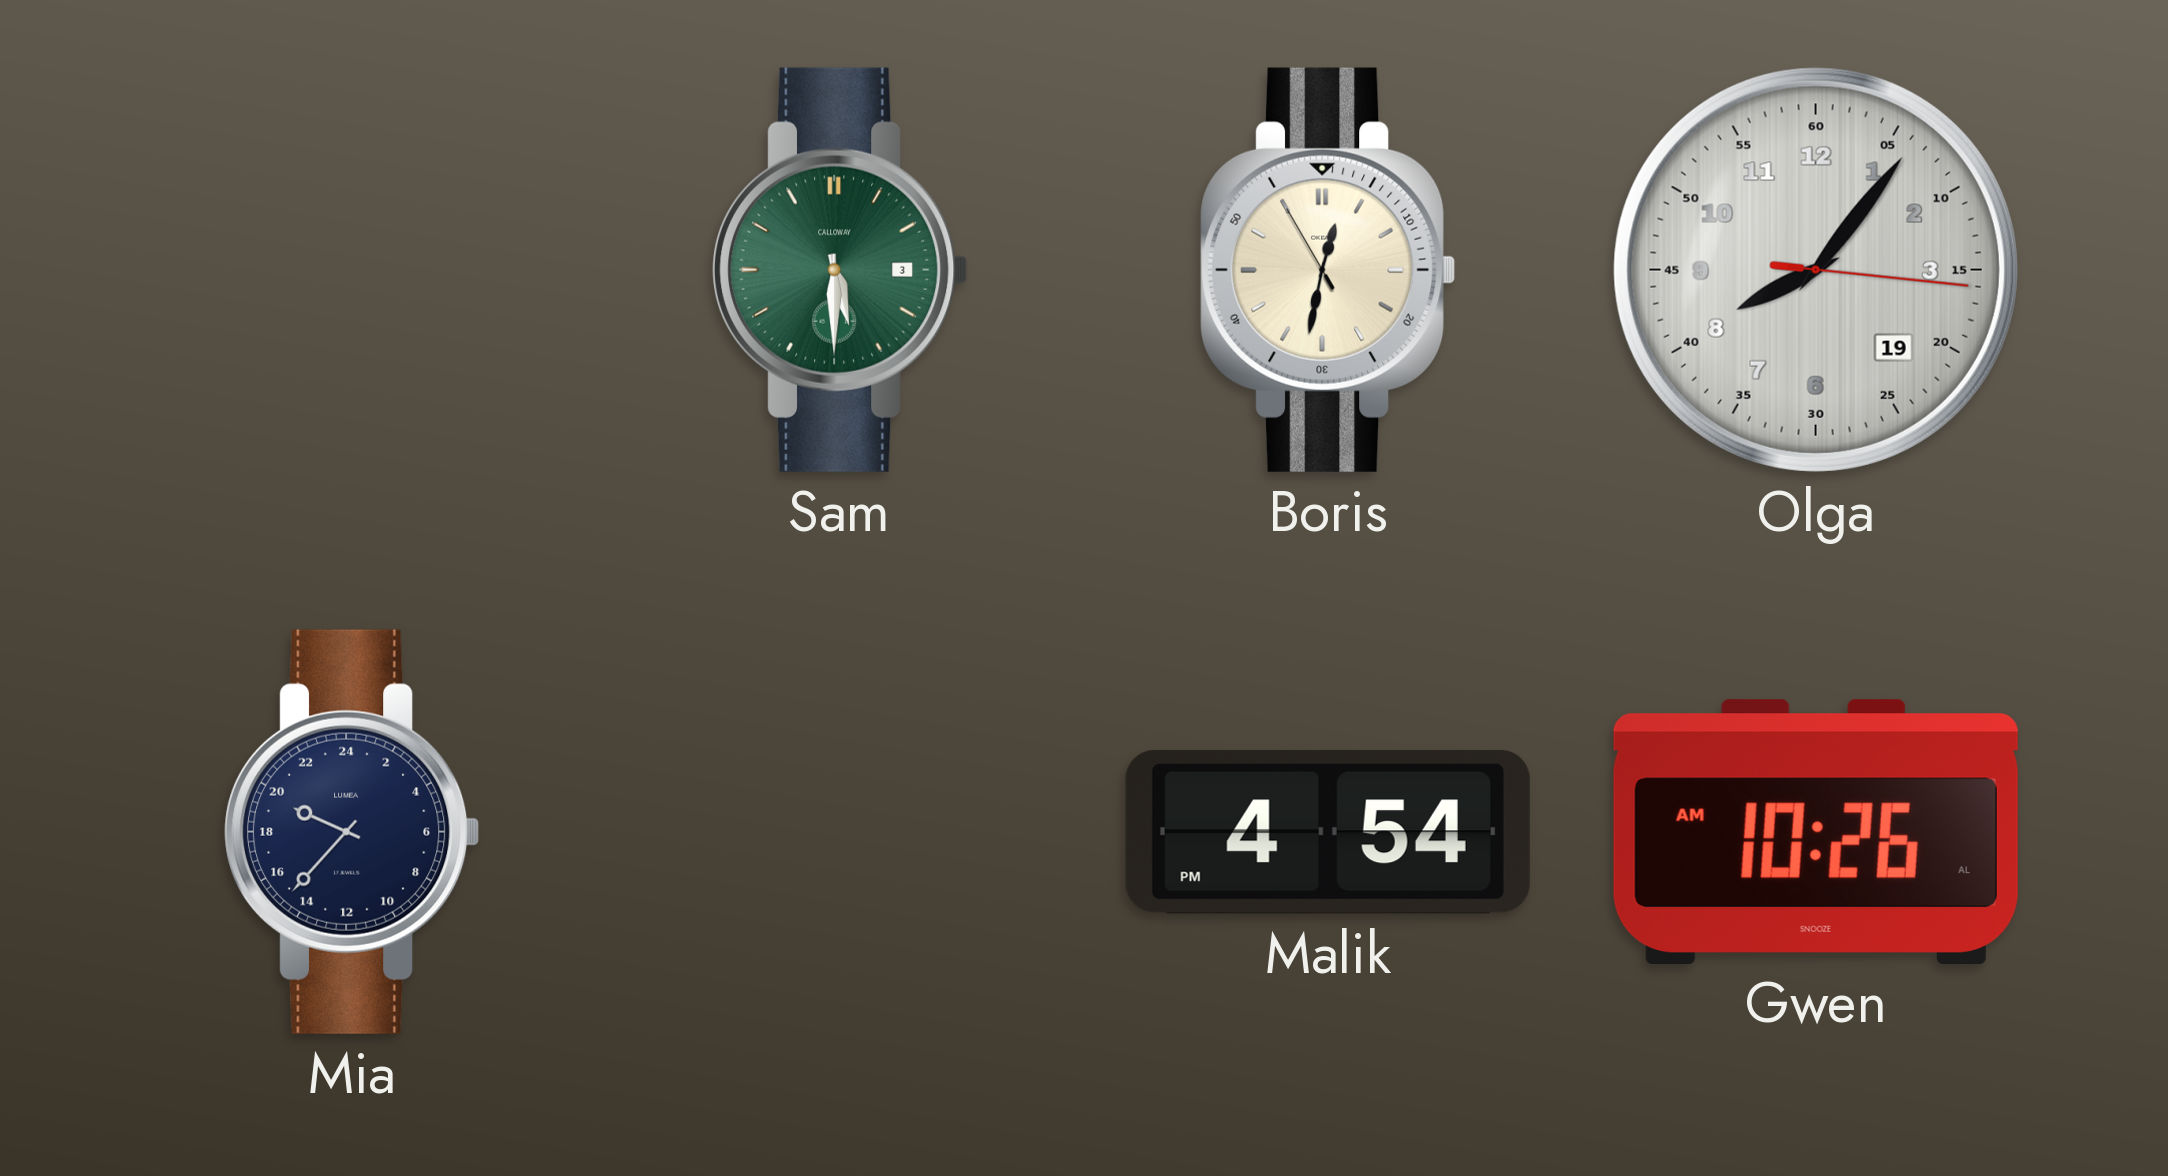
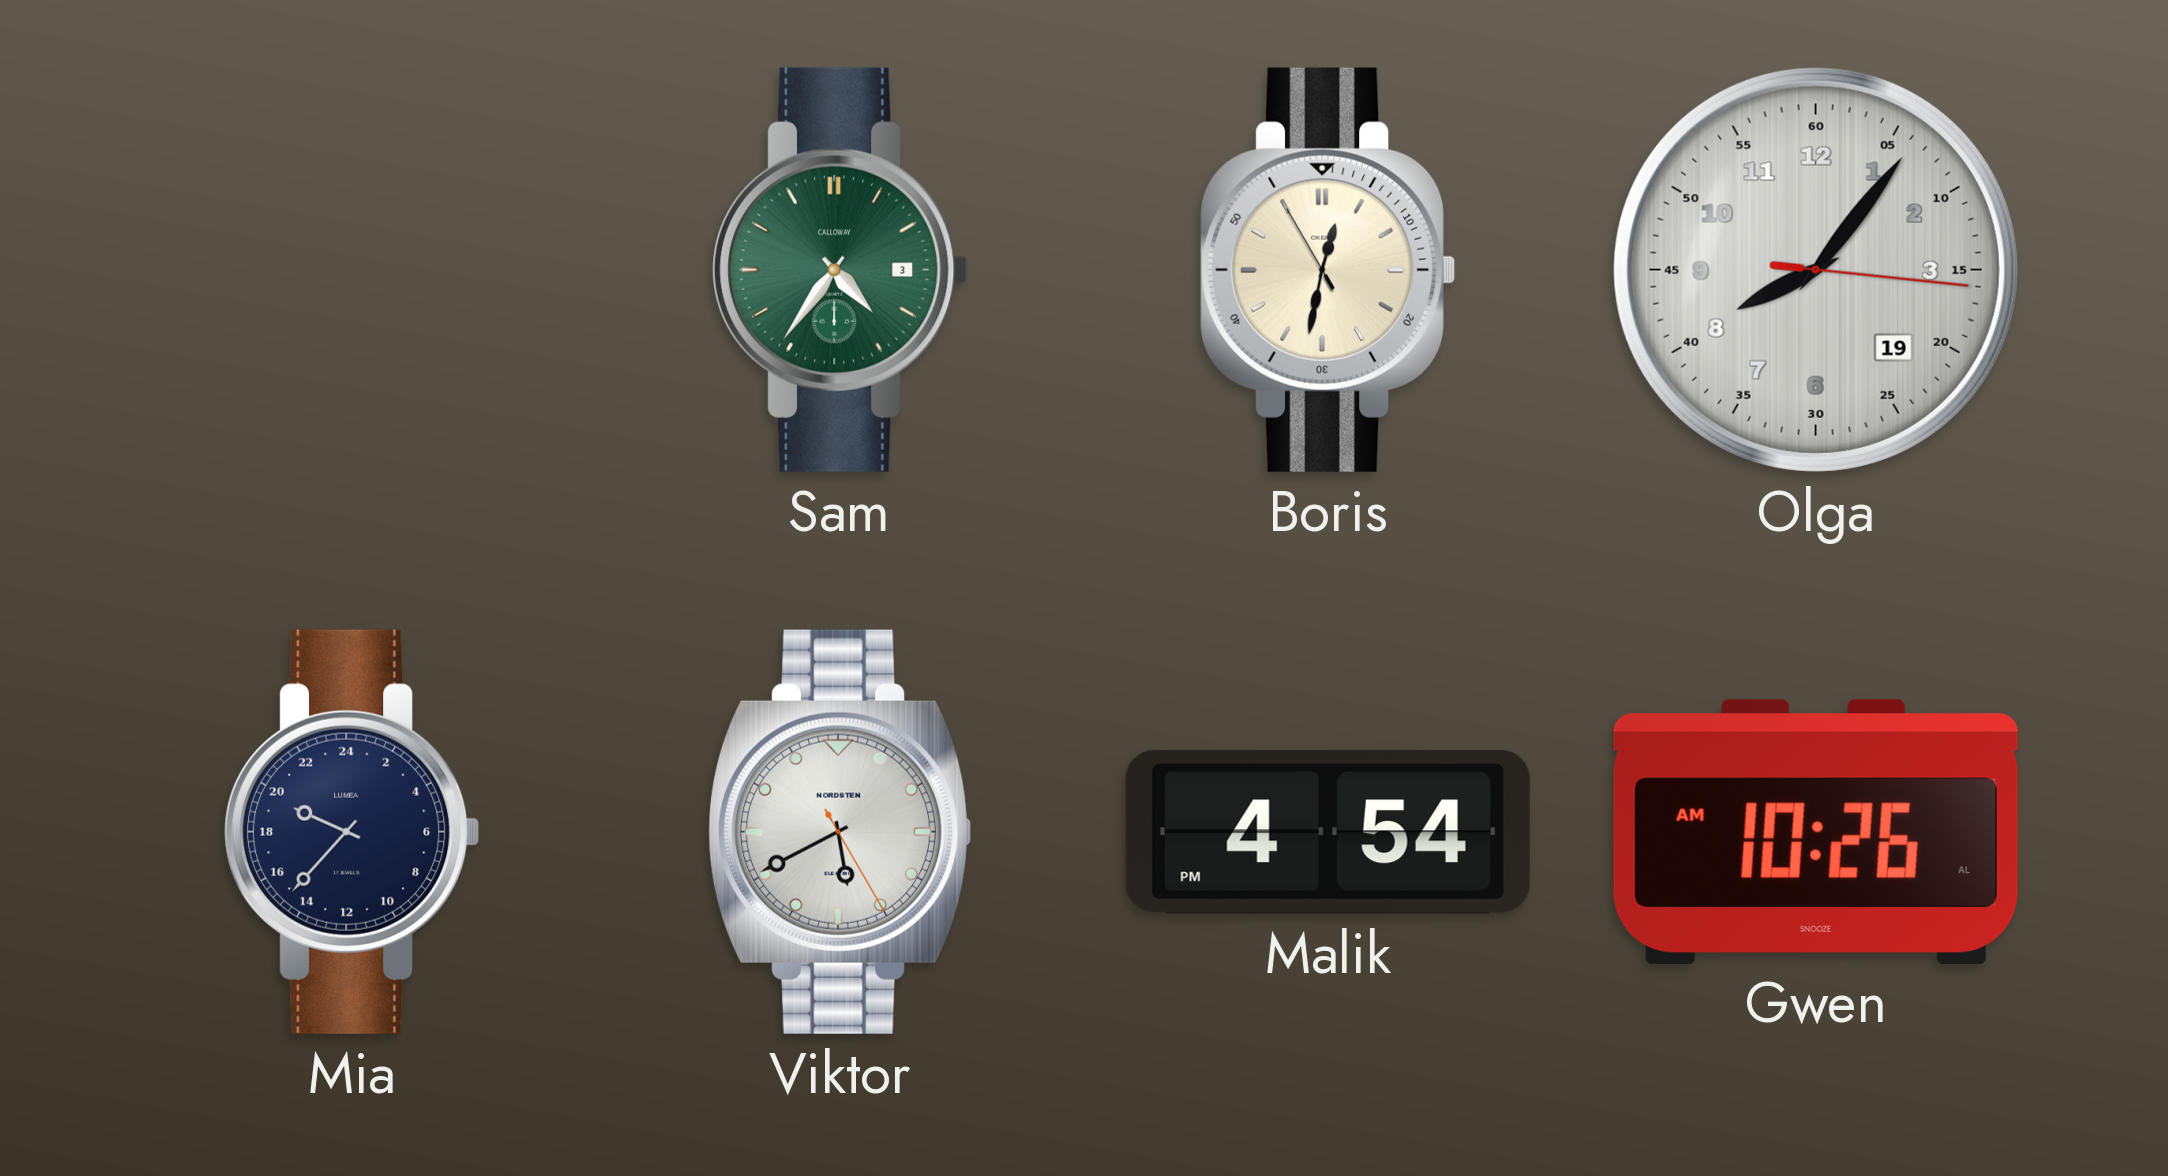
Sam: 5:30 -> 4:36 (840, 270)
Viktor: none -> 5:40 (840, 832)
